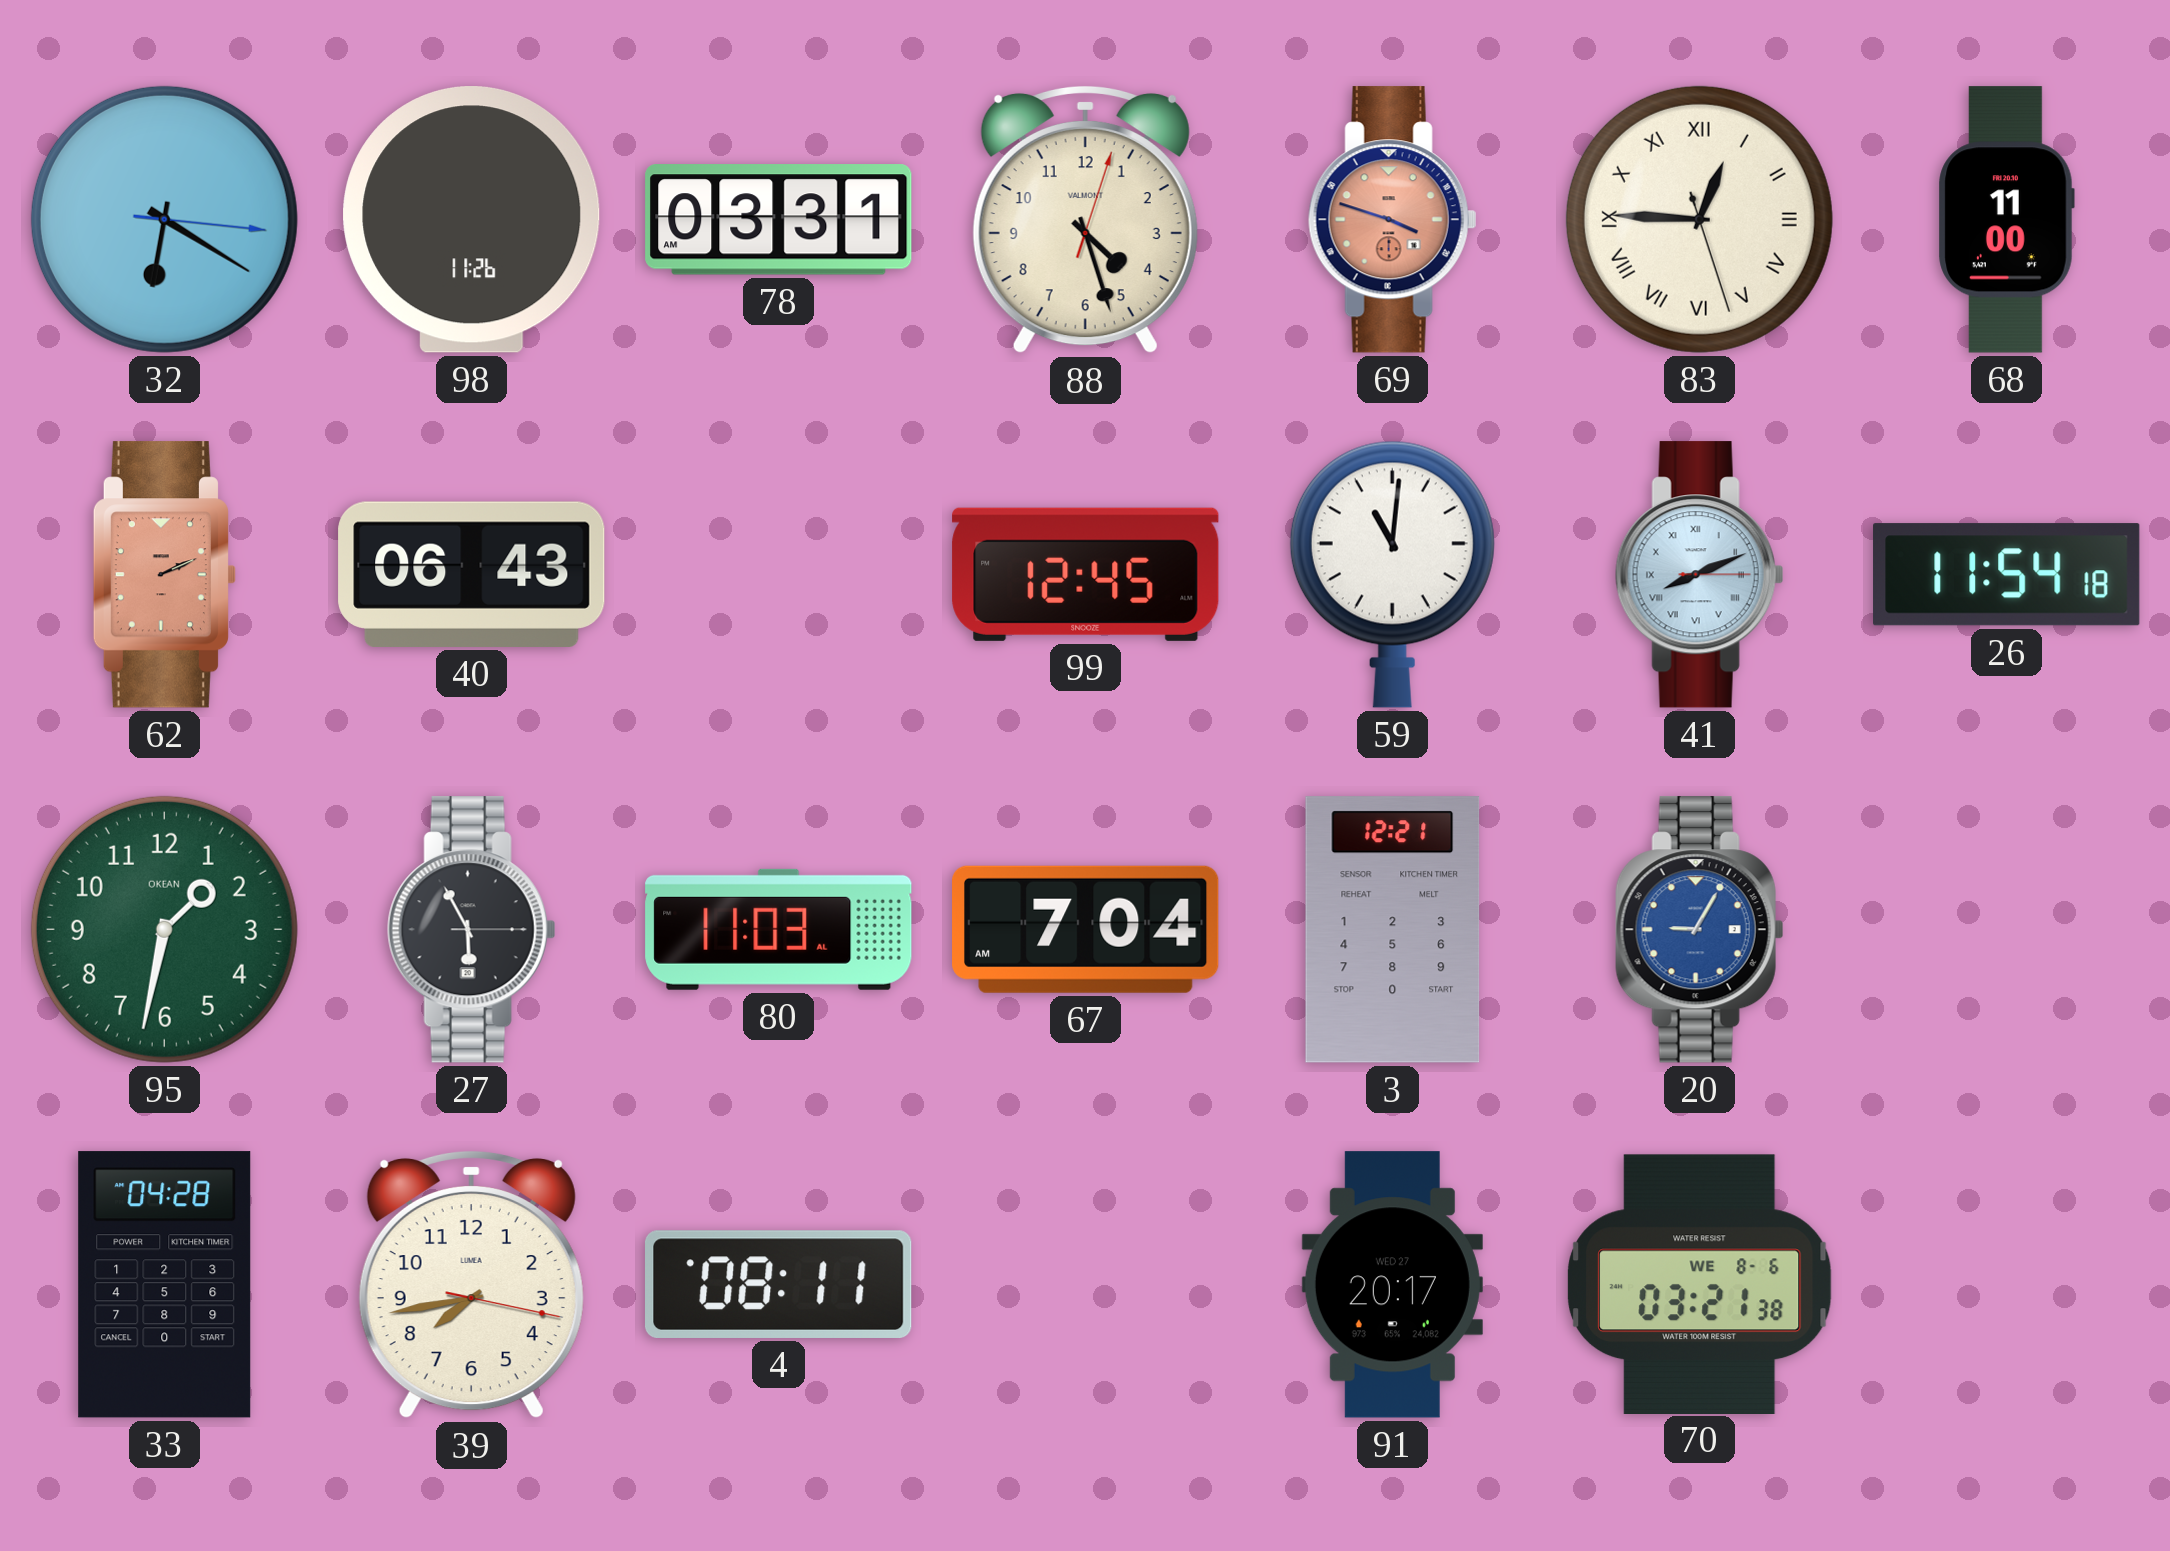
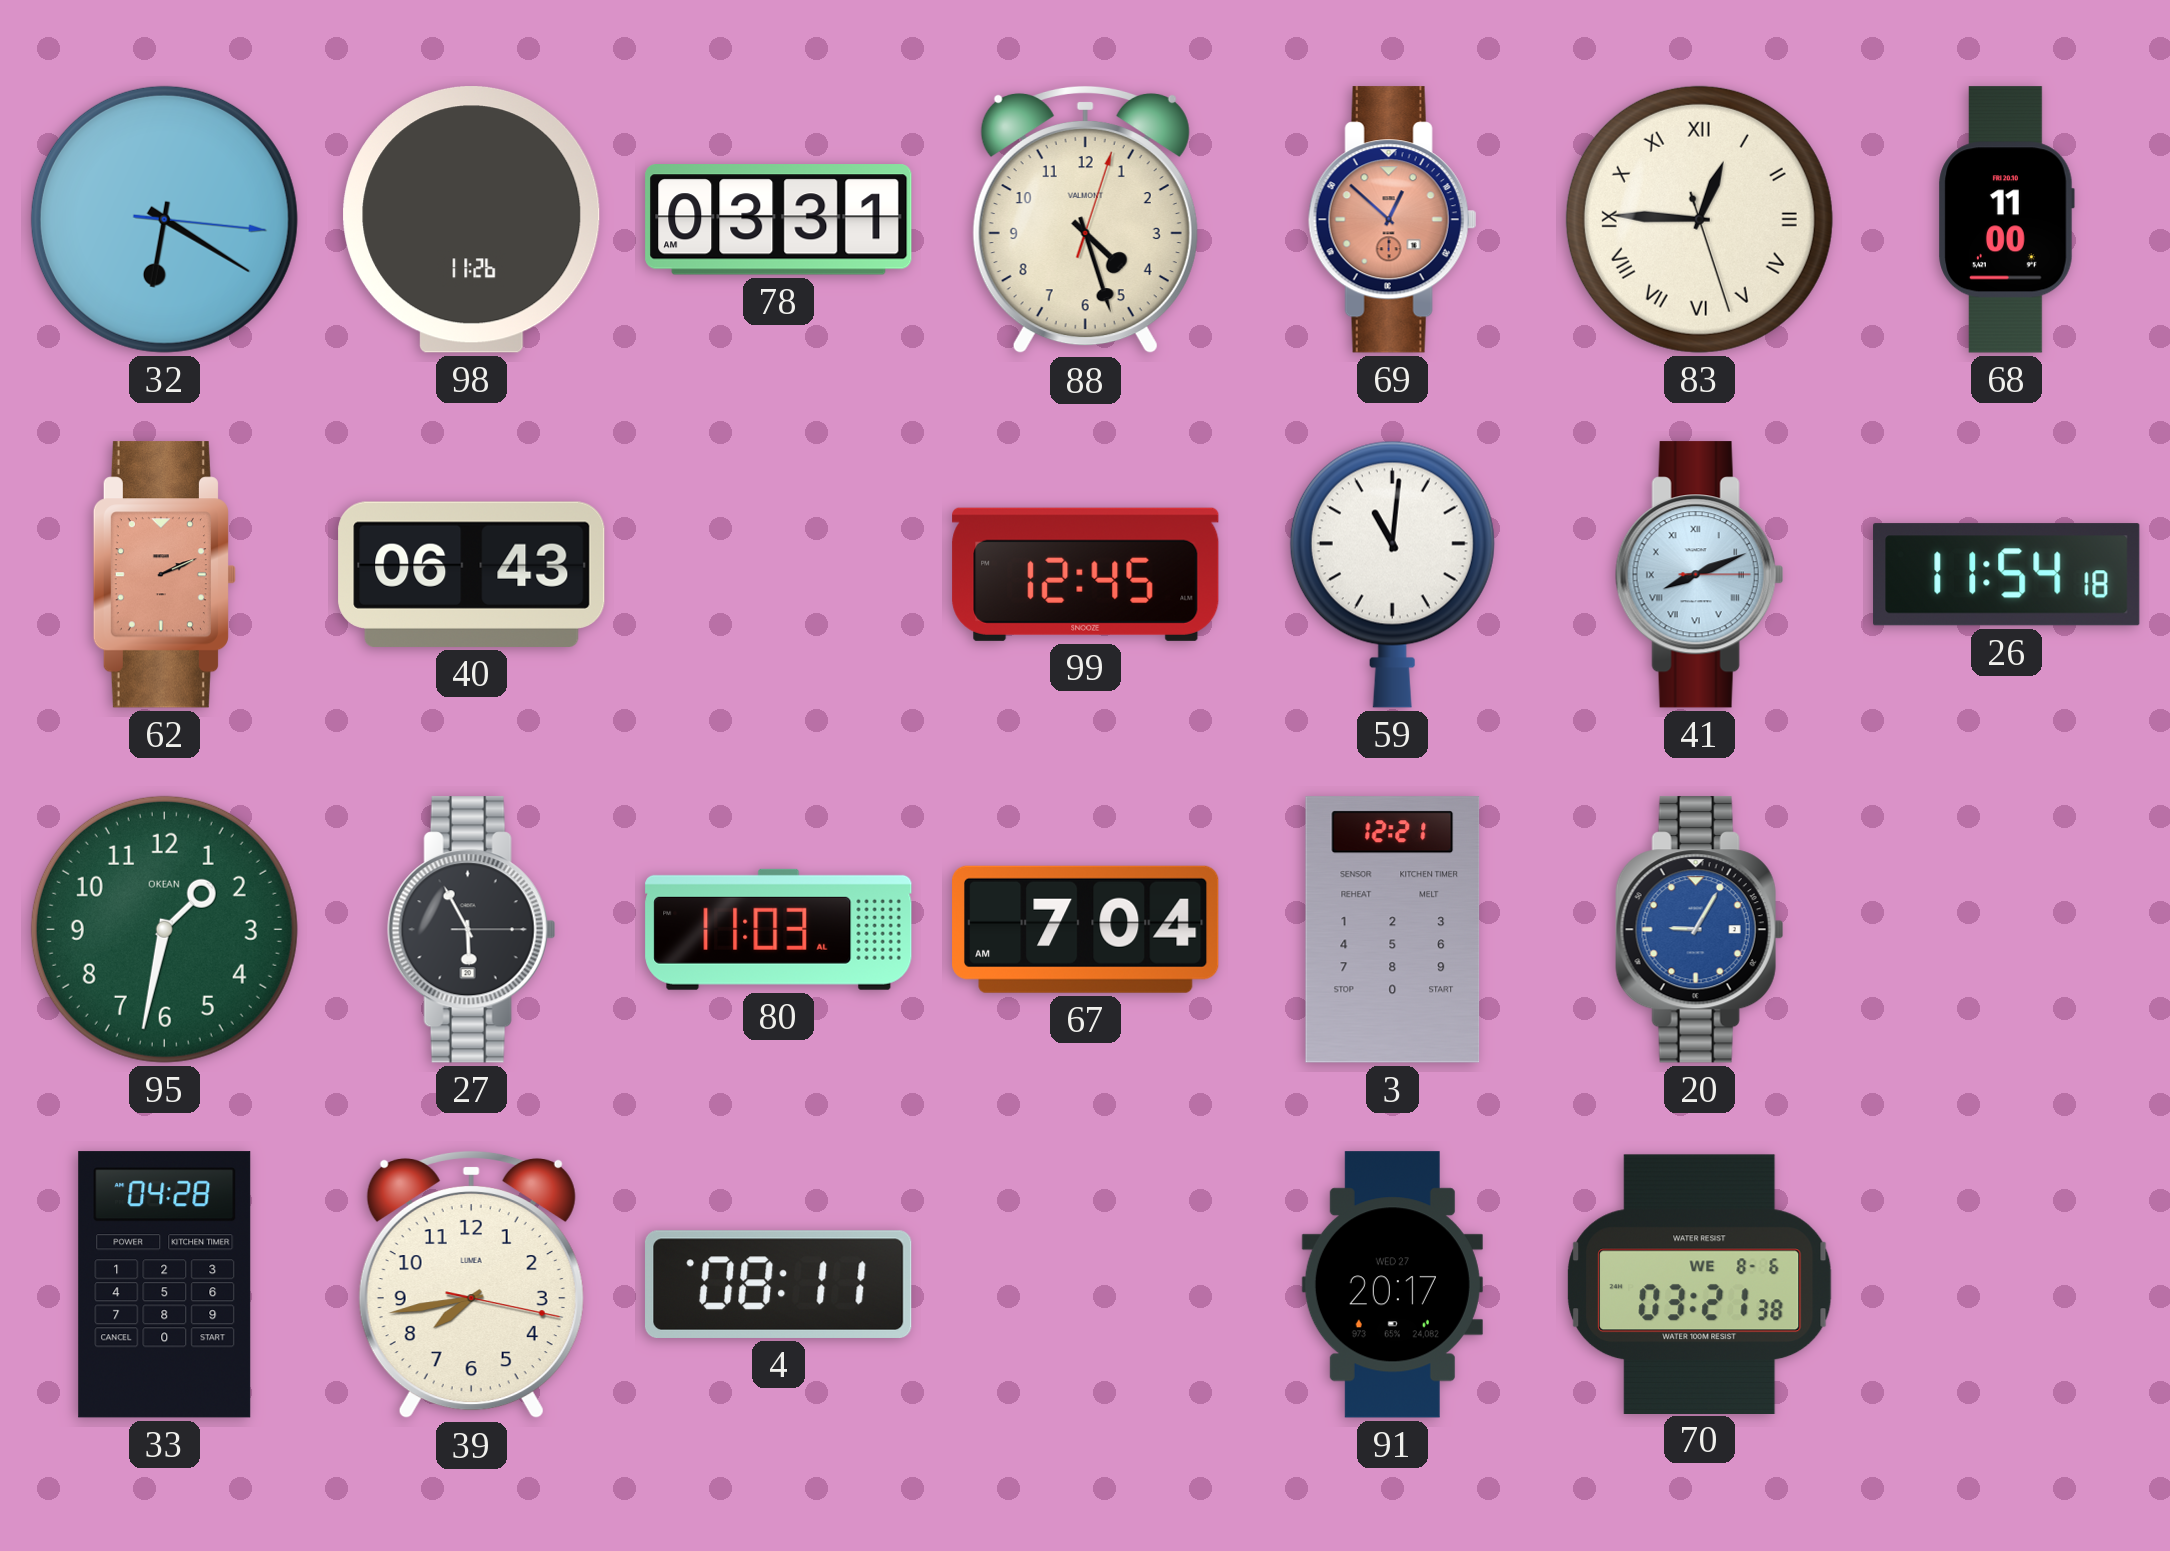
69: 3:48 -> 12:52 (1392, 220)
